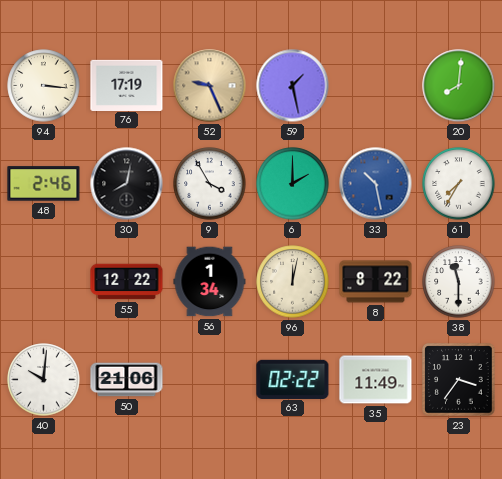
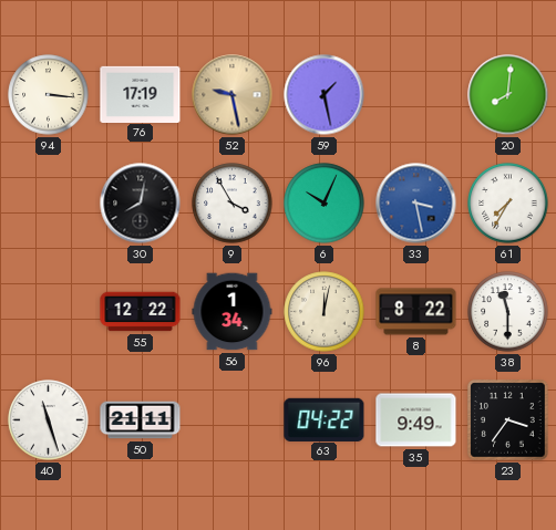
52: 9:26 -> 9:28 (233, 95)
48: 2:46 -> none (44, 184)
6: 2:00 -> 10:04 (325, 204)
33: 10:28 -> 3:28 (416, 204)
40: 10:01 -> 11:27 (49, 420)
50: 21:06 -> 21:11 (141, 420)
63: 02:22 -> 04:22 (325, 419)
35: 11:49 -> 9:49 (416, 420)
